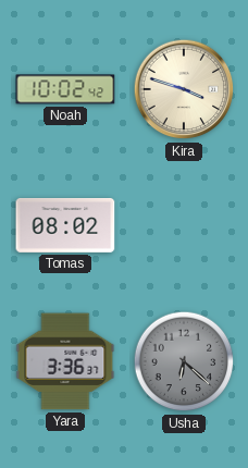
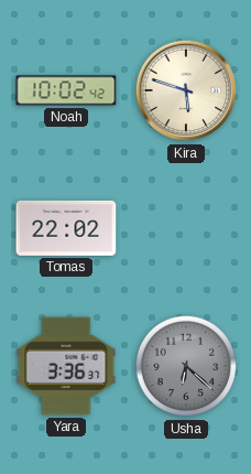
Kira: 3:48 -> 5:48 (186, 90)
Tomas: 08:02 -> 22:02 (66, 228)
